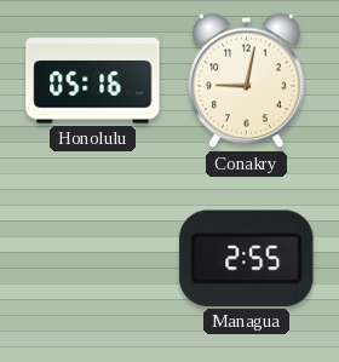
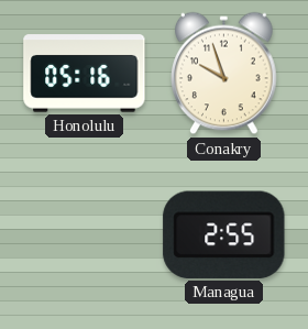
Conakry: 9:02 -> 9:57 (224, 74)
